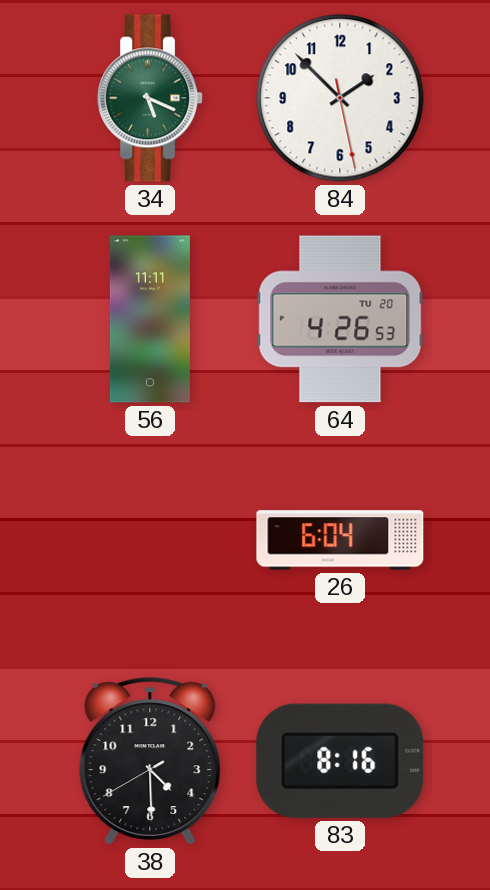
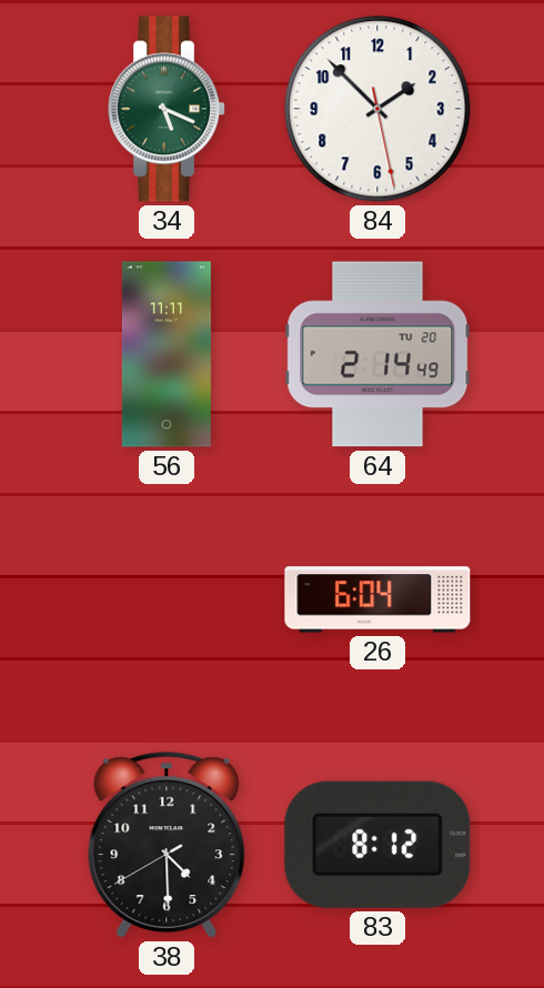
64: 4:26 -> 2:14 (377, 354)
83: 8:16 -> 8:12 (377, 845)
